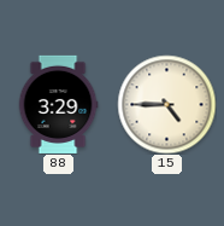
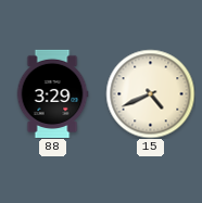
15: 4:45 -> 4:41 (150, 93)
